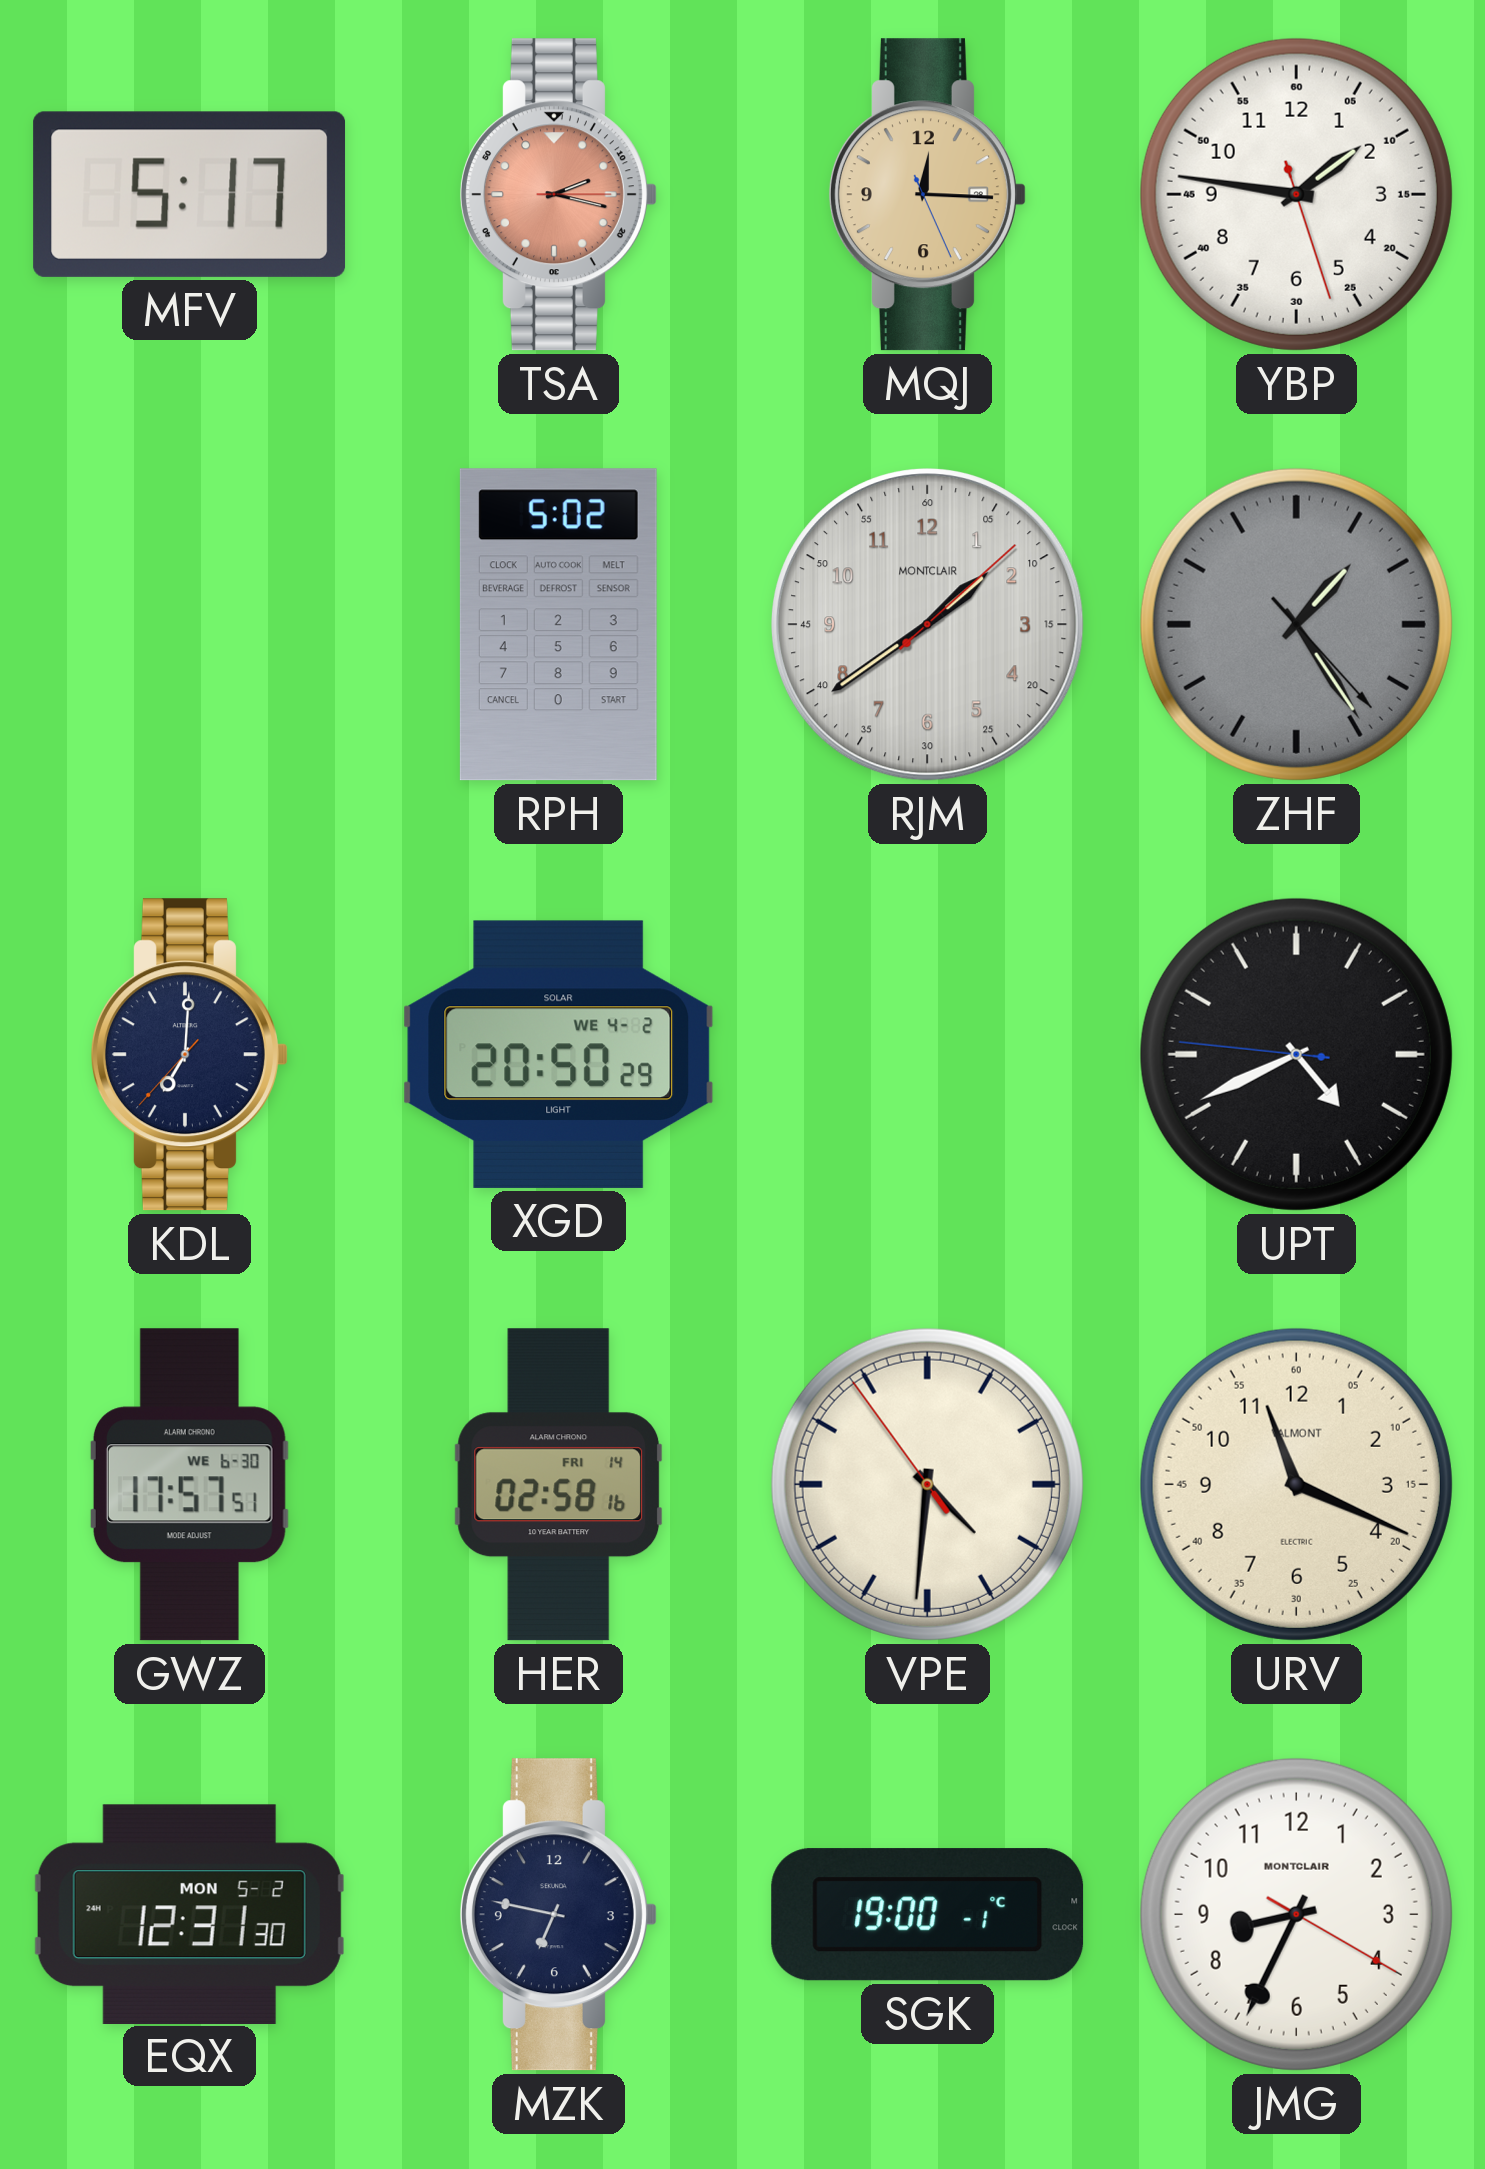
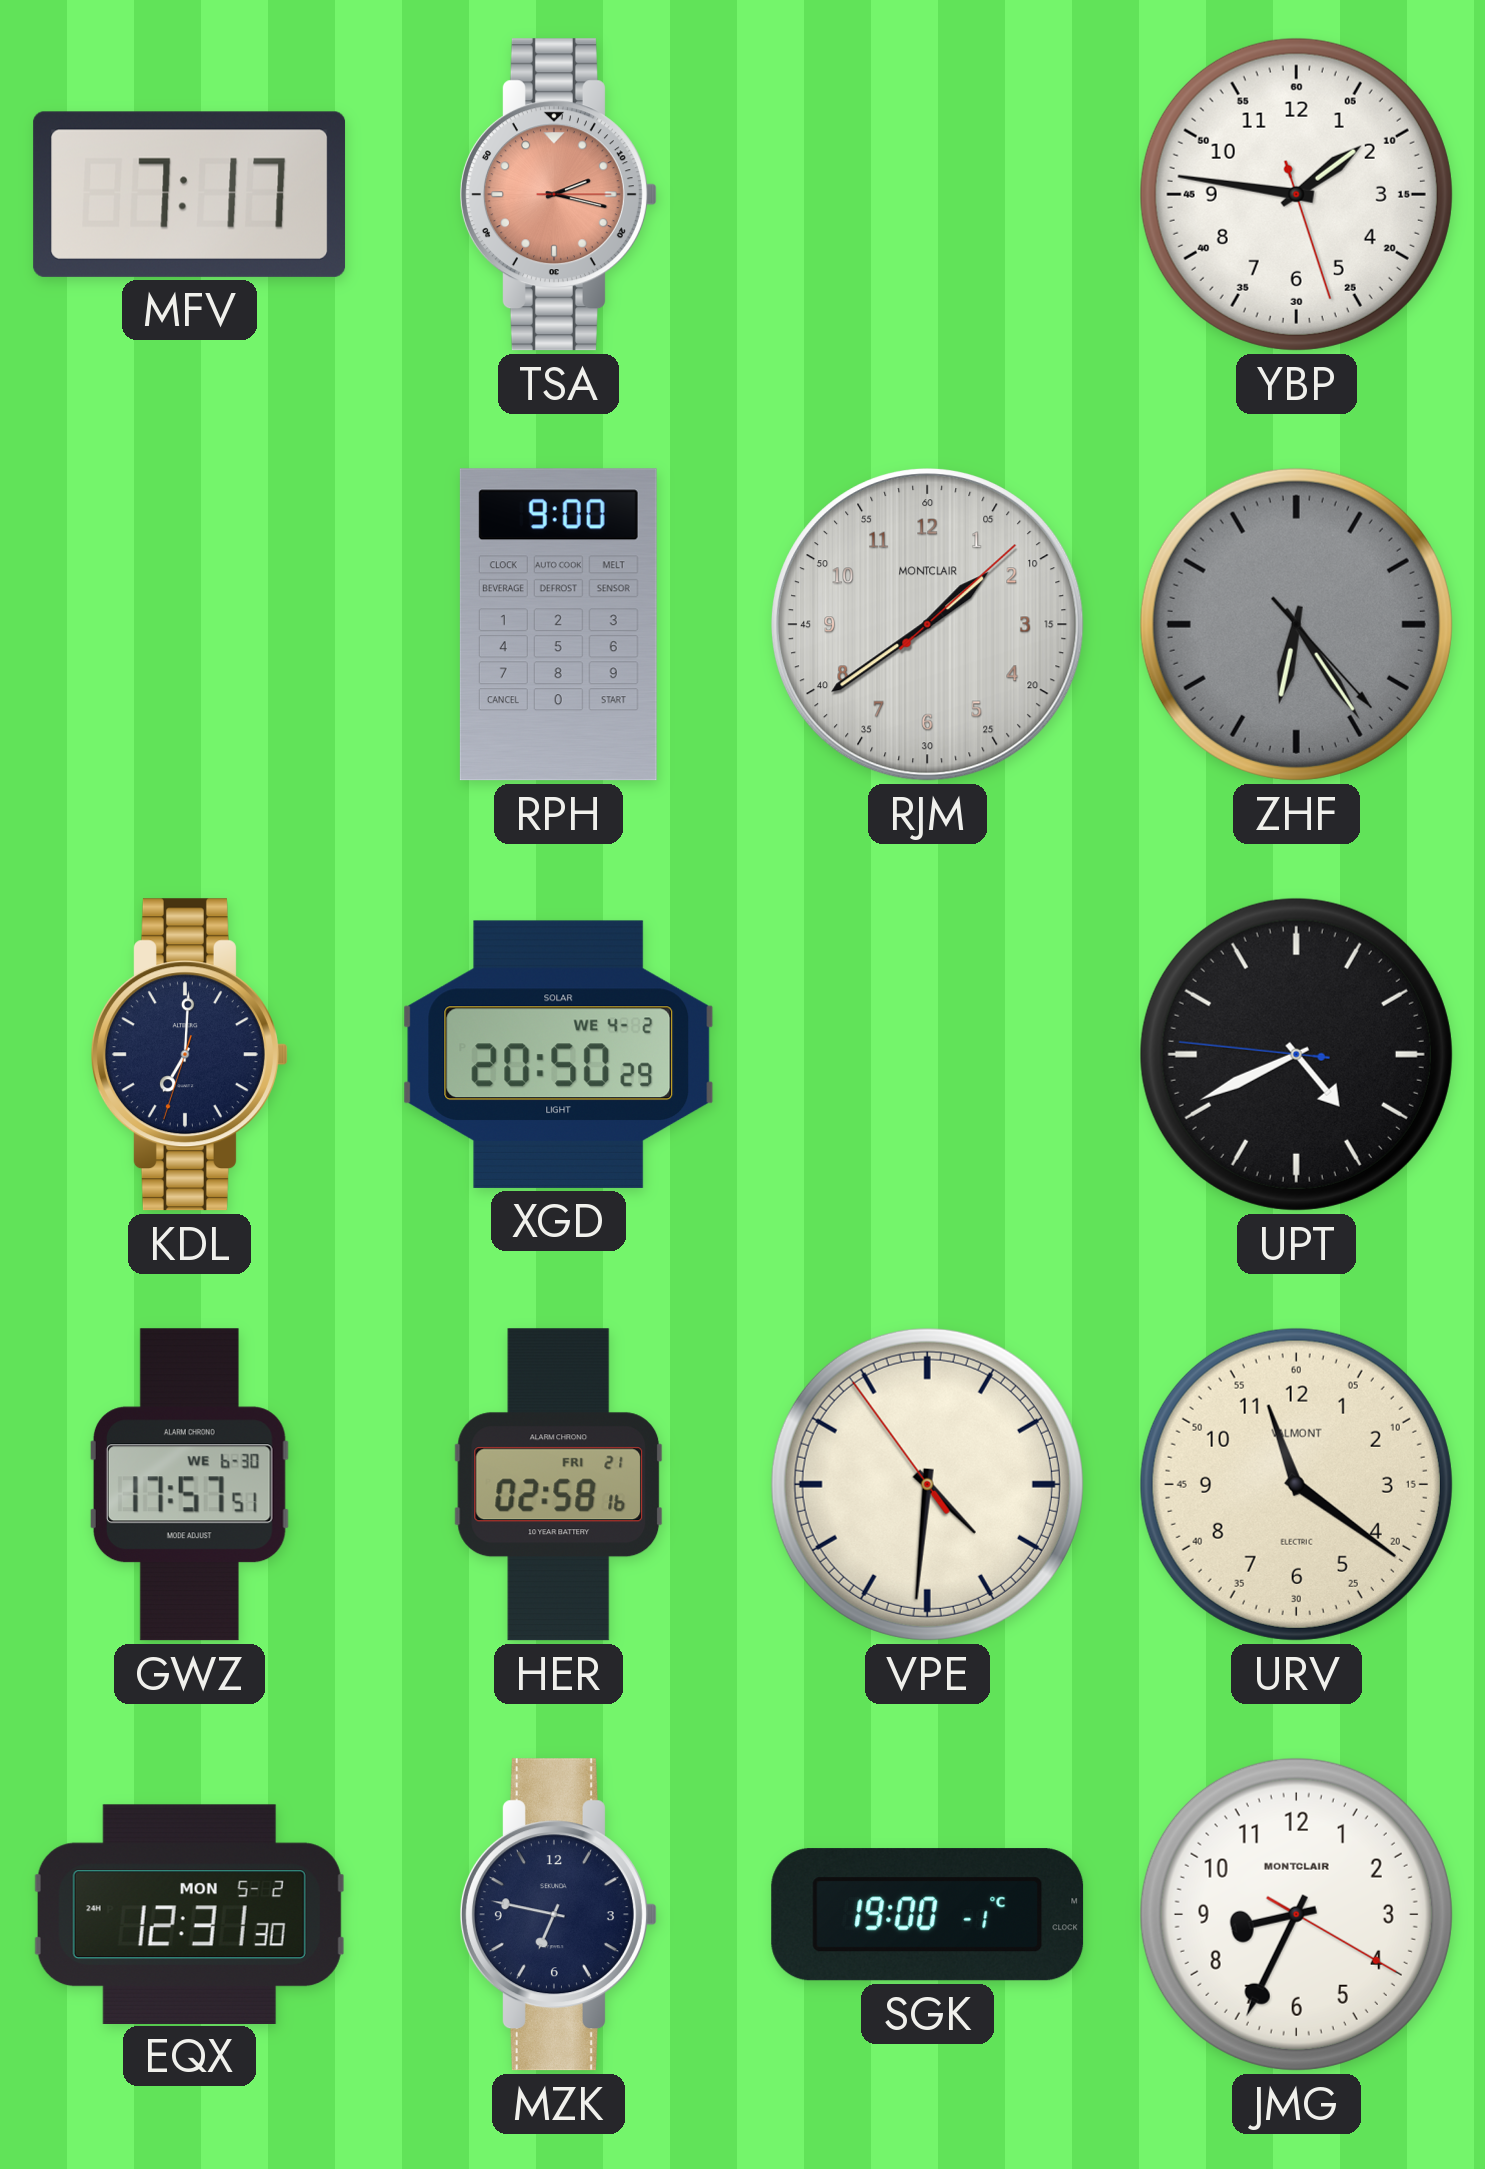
MFV: 5:17 -> 7:17 (190, 194)
MQJ: 12:15 -> none (927, 195)
RPH: 5:02 -> 9:00 (558, 625)
ZHF: 1:24 -> 6:24 (1296, 624)
KDL: 7:00:37 -> 7:00:33 (189, 1055)
HER date: FRI 14 -> FRI 21 (559, 1485)
URV: 11:19 -> 11:21 (1296, 1484)
